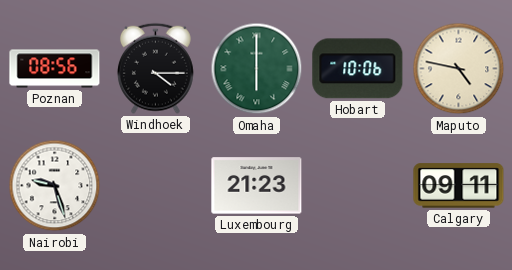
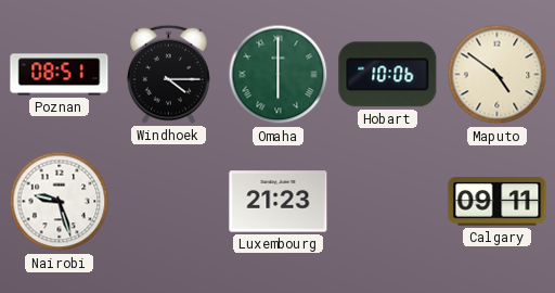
Poznan: 08:56 -> 08:51 (60, 75)
Maputo: 4:47 -> 4:51 (498, 75)
